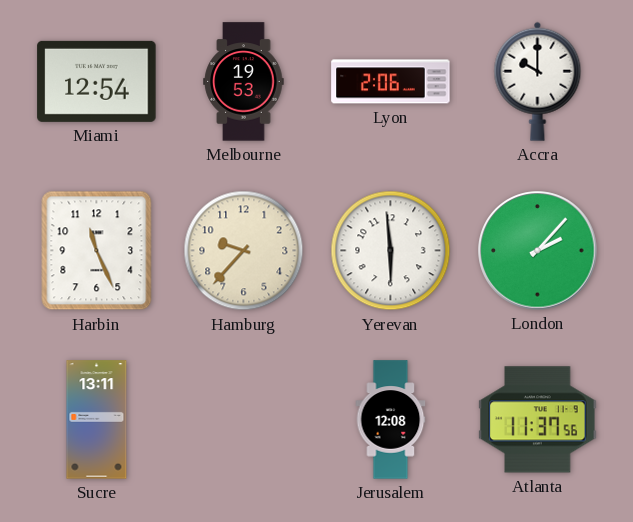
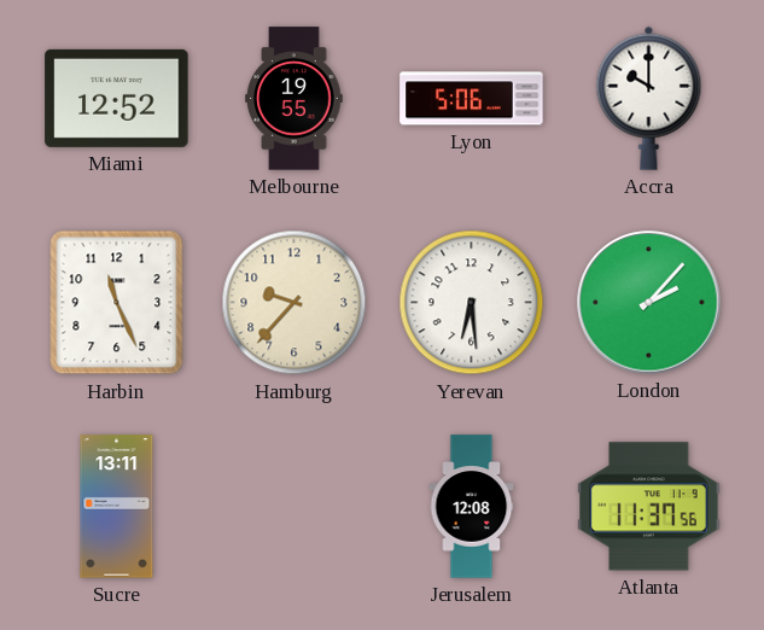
Miami: 12:54 -> 12:52 (117, 98)
Melbourne: 19:53 -> 19:55 (294, 99)
Lyon: 2:06 -> 5:06 (472, 99)
Yerevan: 5:59 -> 6:29 (472, 303)
